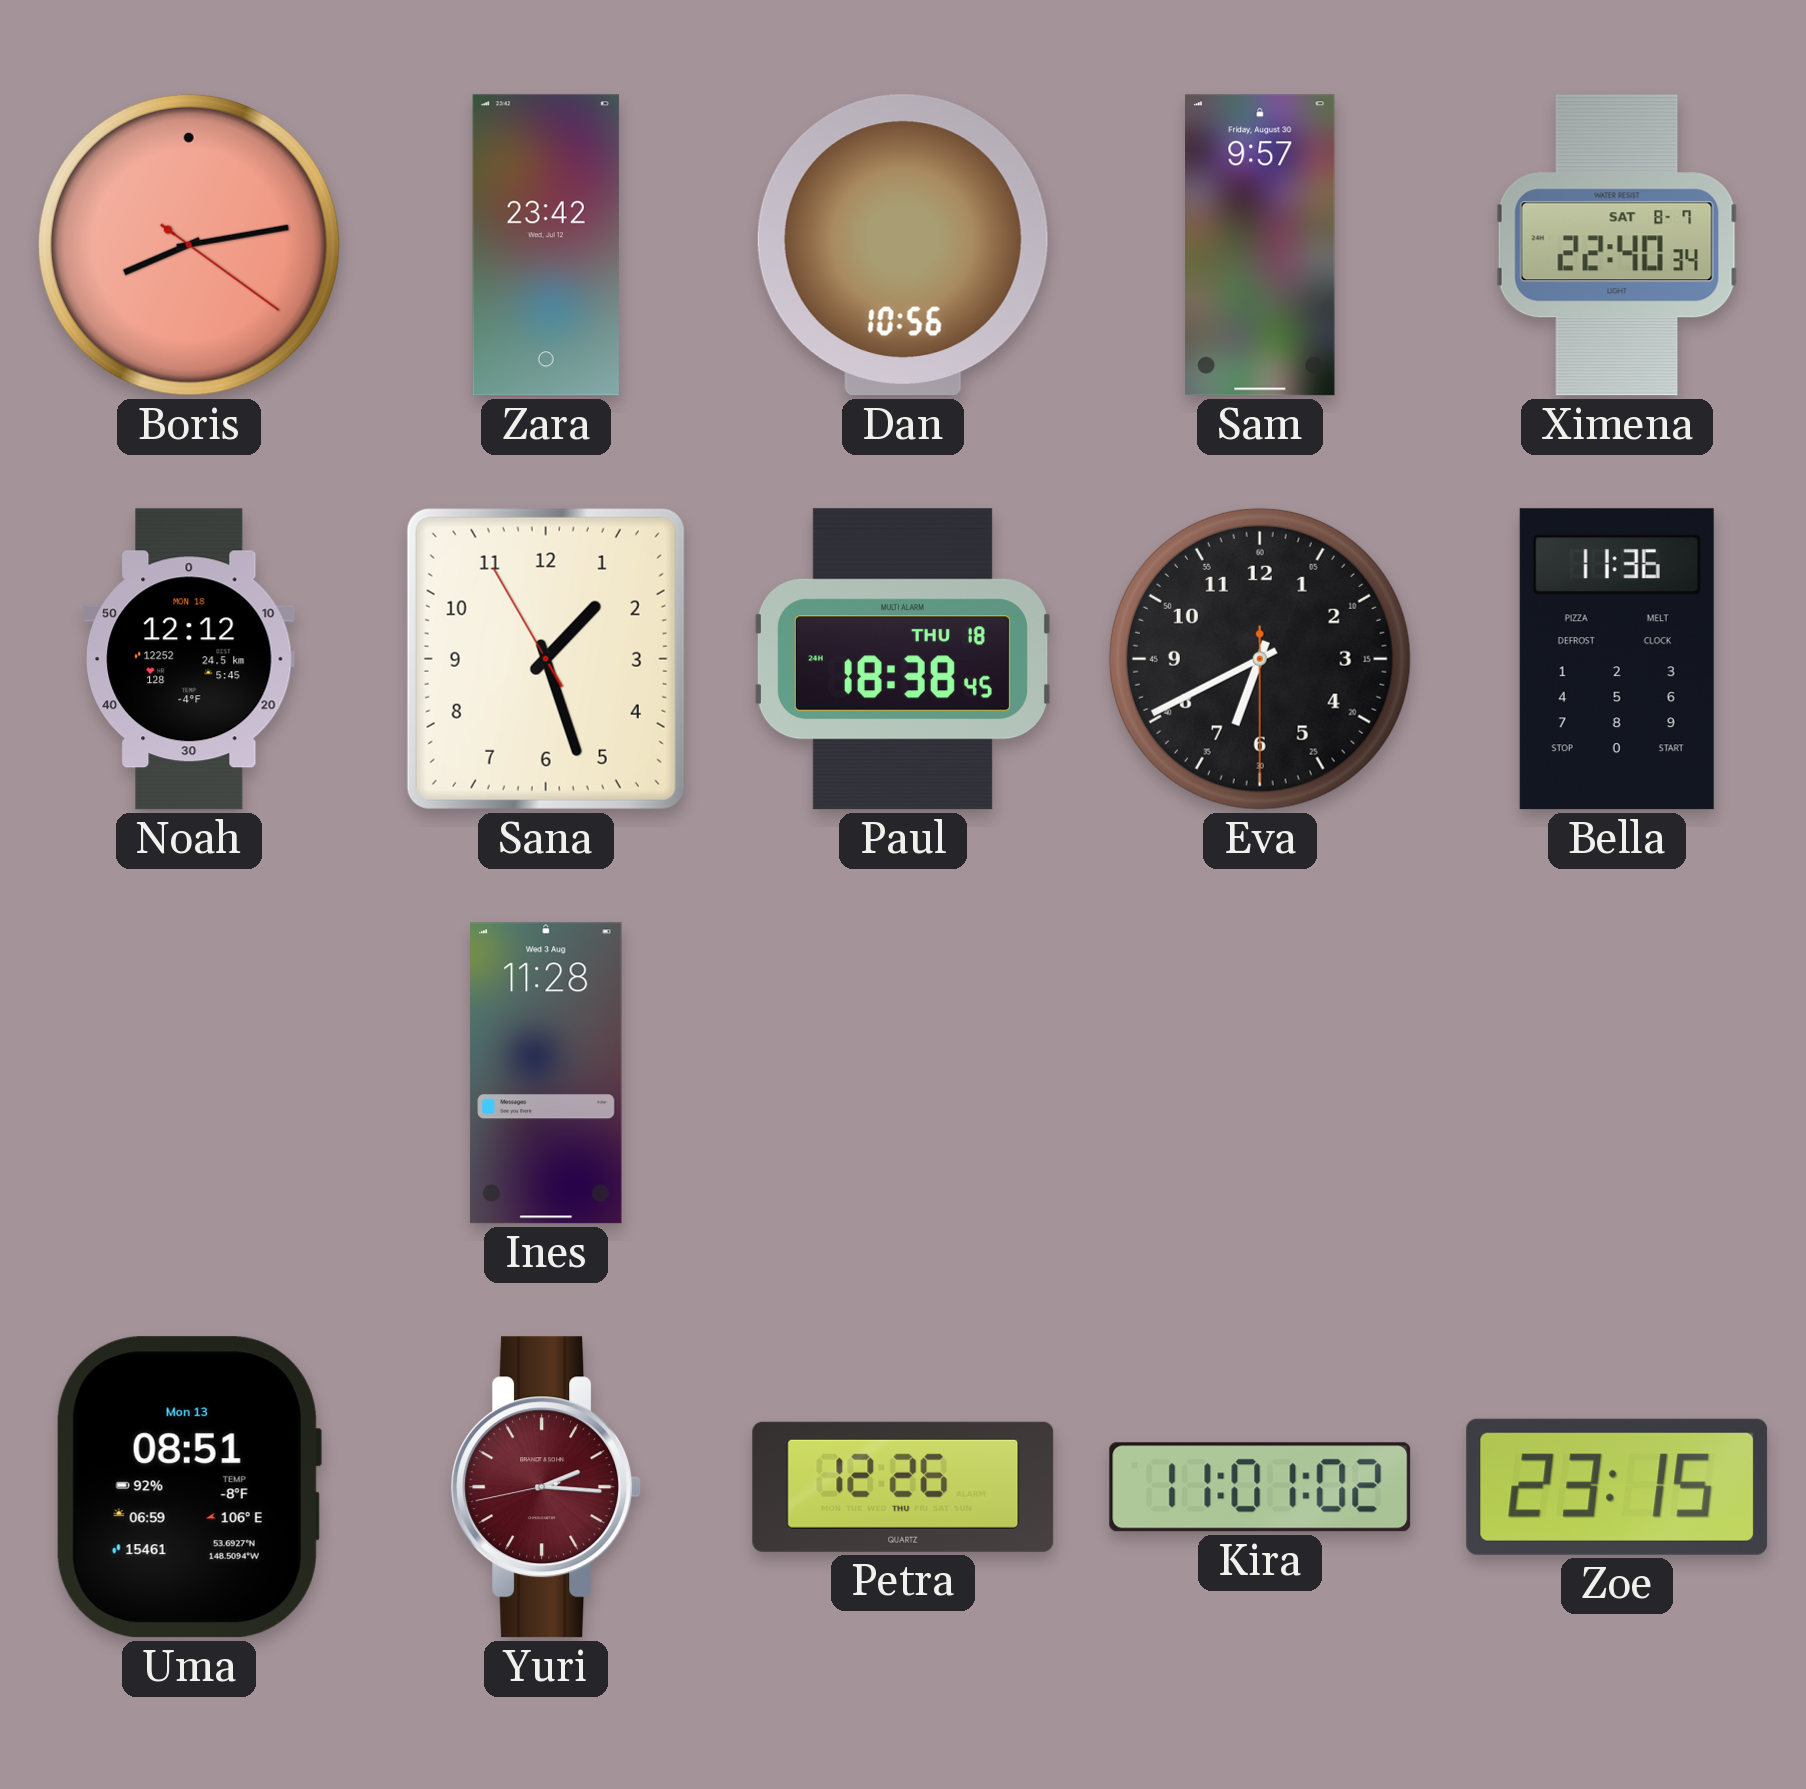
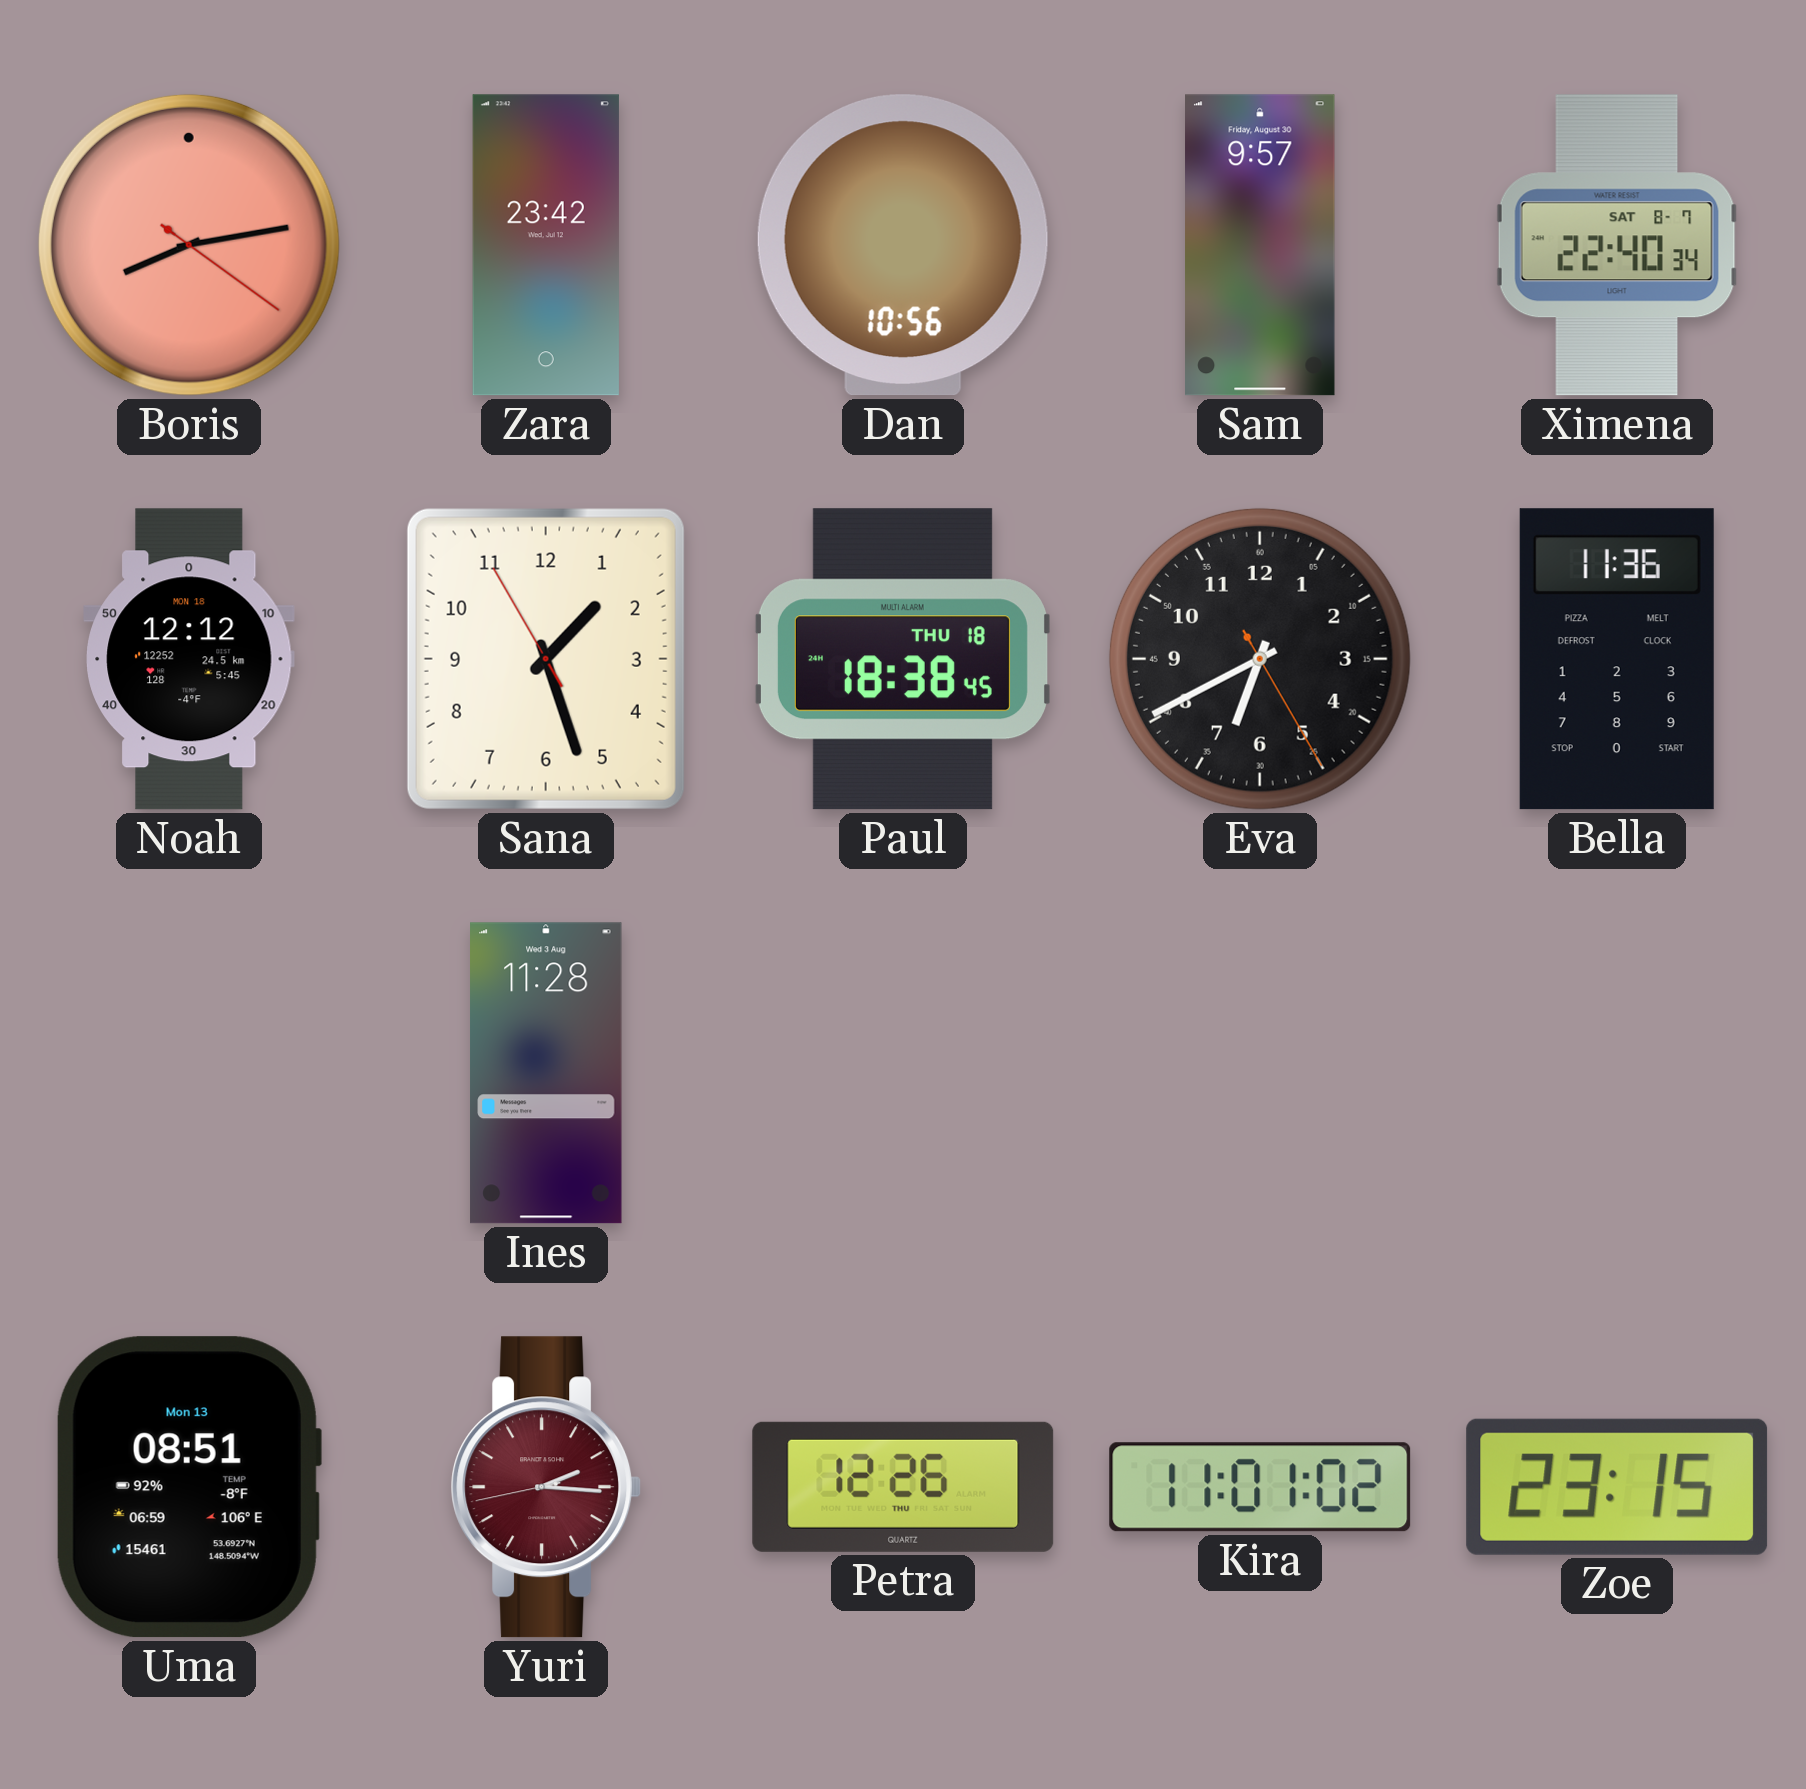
Eva: 6:40:30 -> 6:40:25 (1260, 659)
